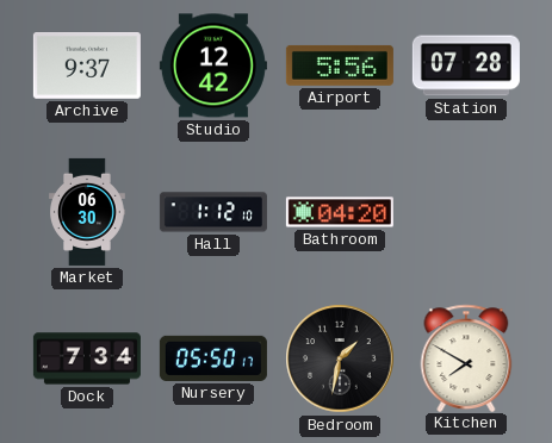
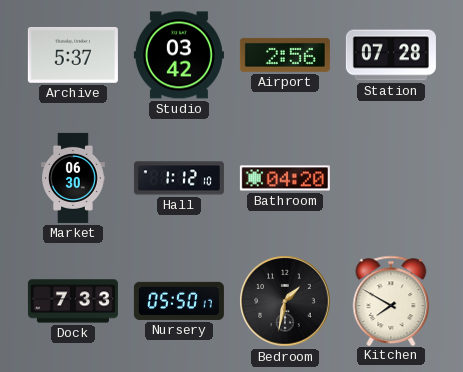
Archive: 9:37 -> 5:37 (73, 56)
Studio: 12:42 -> 03:42 (179, 55)
Airport: 5:56 -> 2:56 (285, 55)
Dock: 7:34 -> 7:33 (73, 301)
